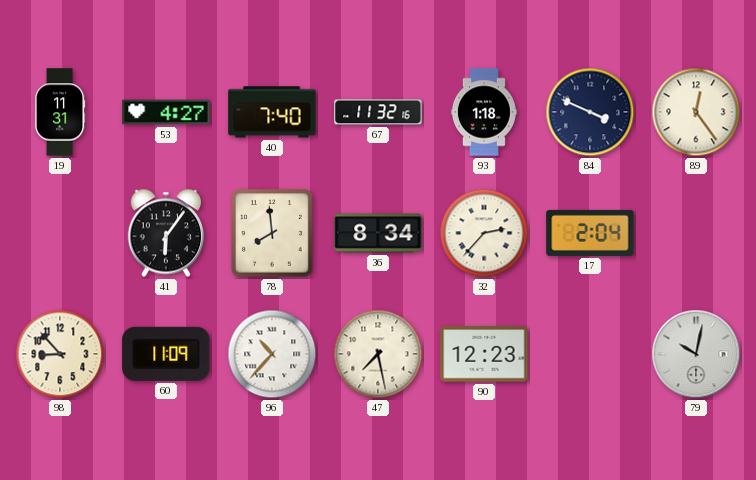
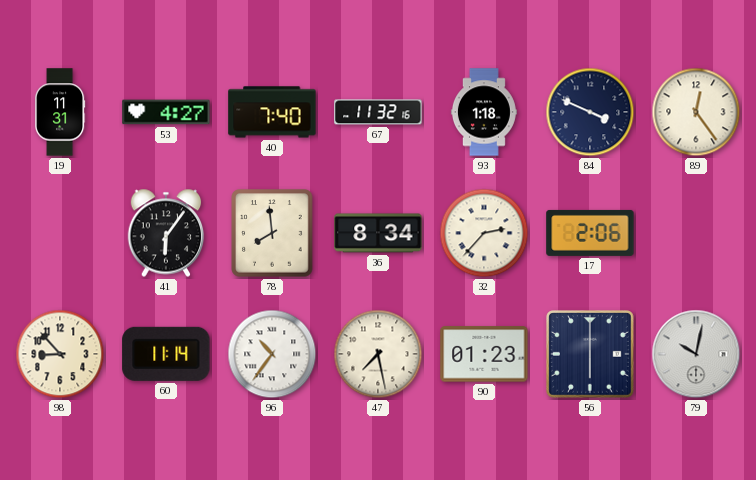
17: 2:04 -> 2:06 (590, 233)
60: 11:09 -> 11:14 (166, 354)
96: 10:37 -> 10:36 (272, 354)
90: 12:23 -> 01:23 (484, 354)
56: none -> 6:00 (591, 355)
